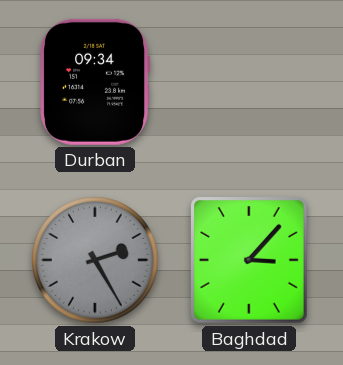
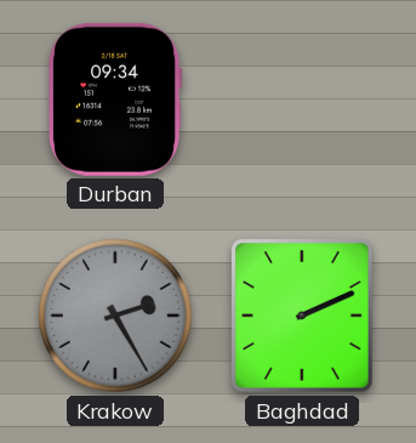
Baghdad: 3:07 -> 2:11 (303, 316)
